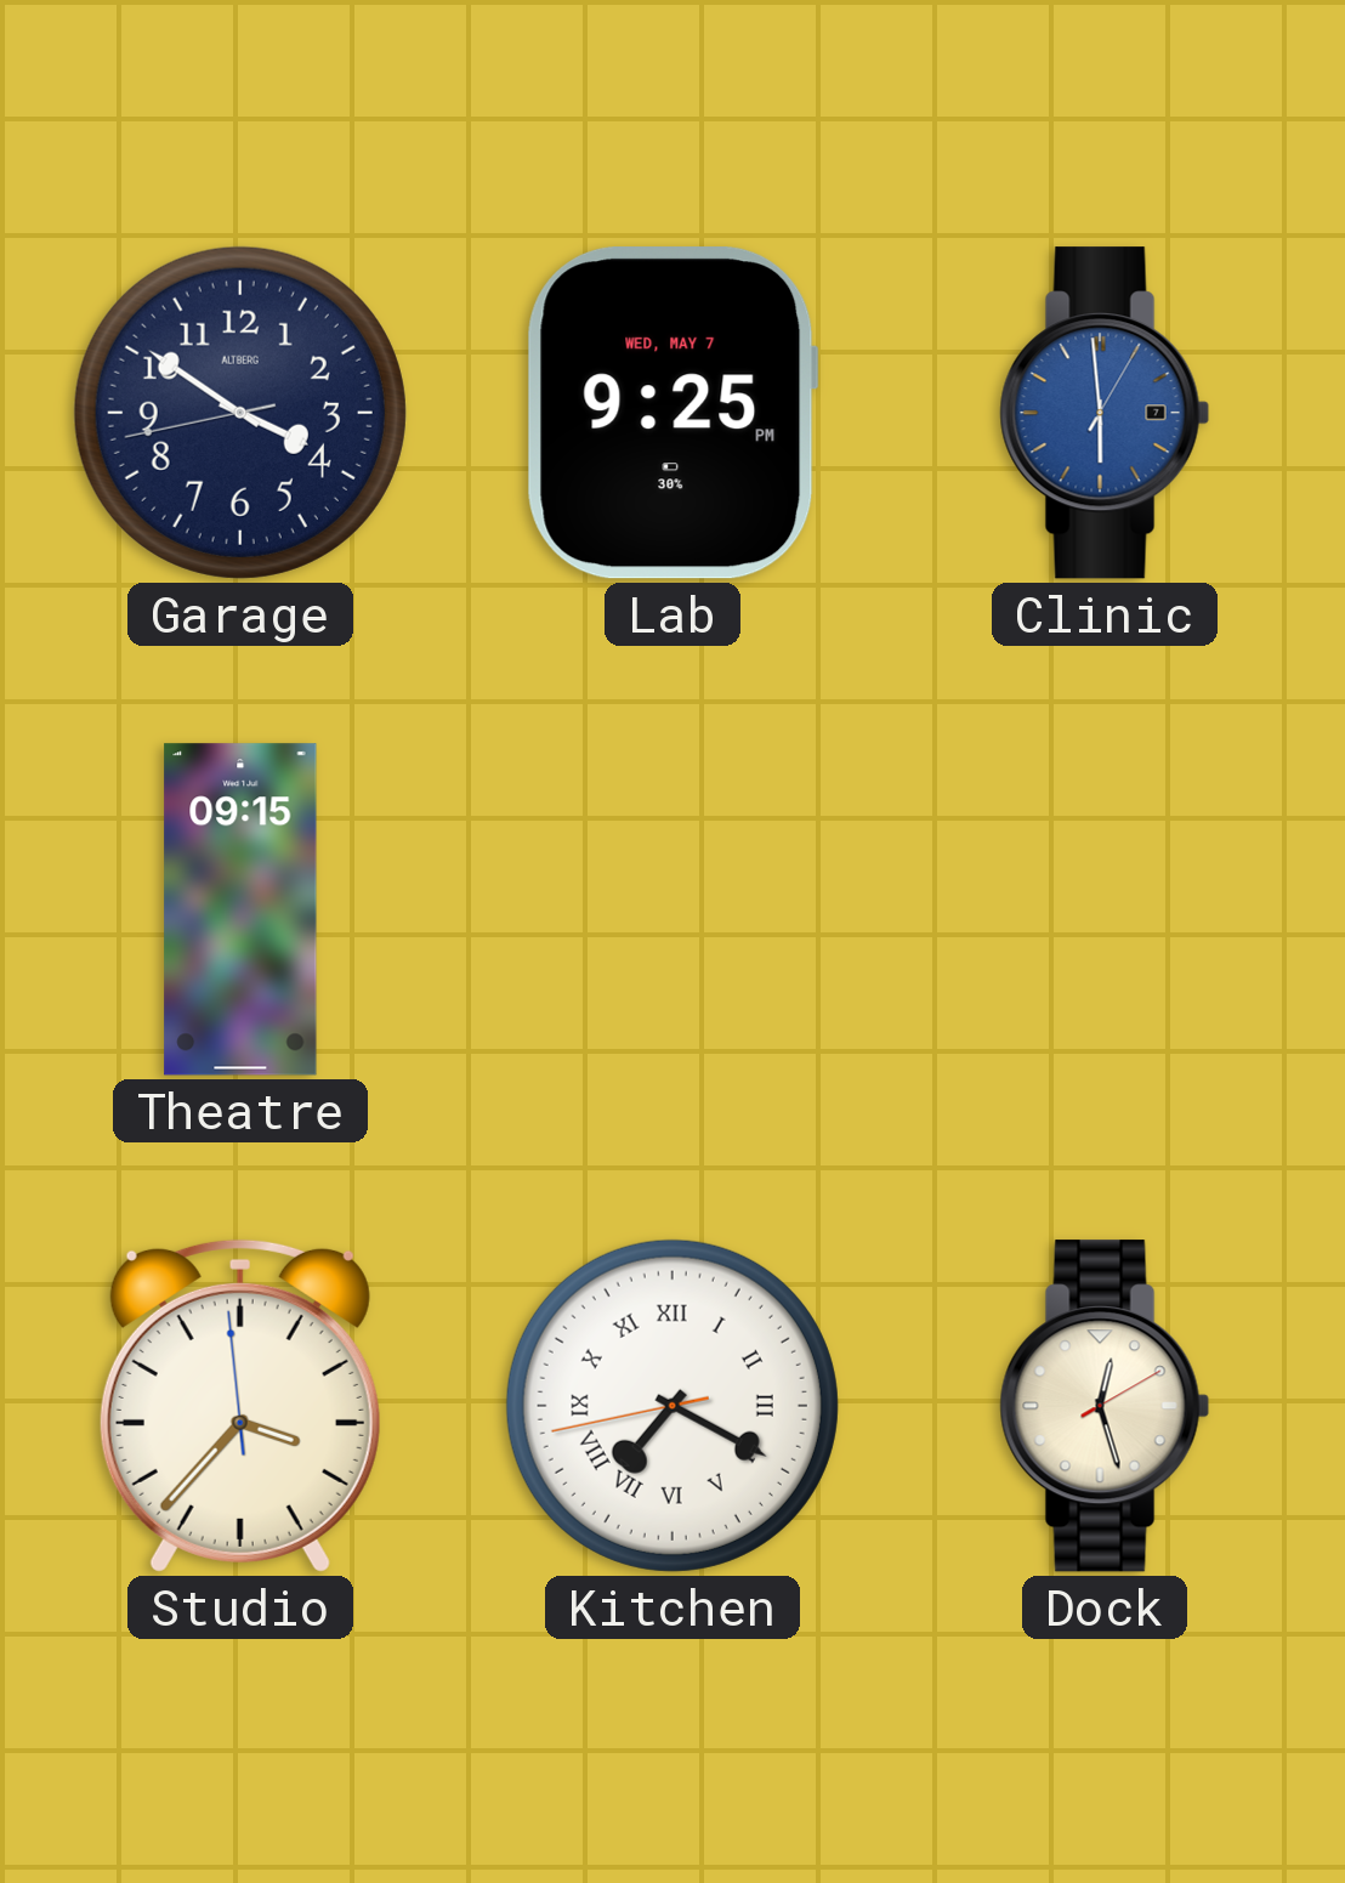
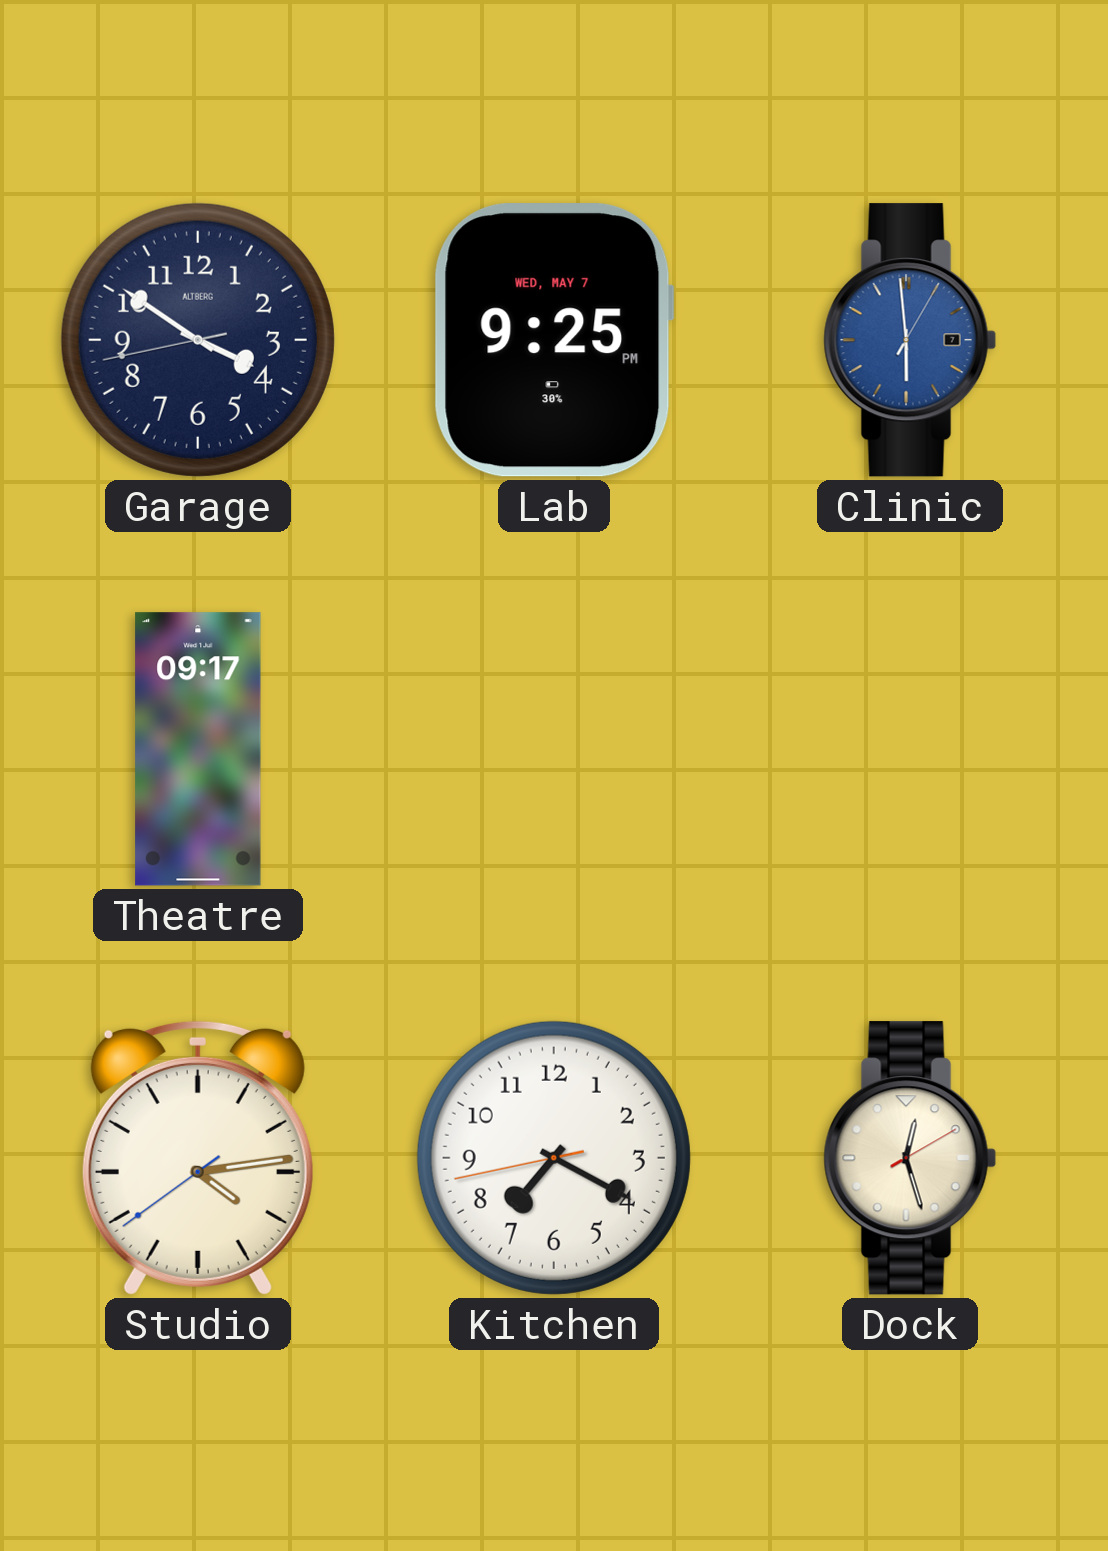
Theatre: 09:15 -> 09:17 (198, 749)
Studio: 3:36 -> 4:13 (198, 1158)
Kitchen numerals: Roman -> Arabic (554, 1158)
